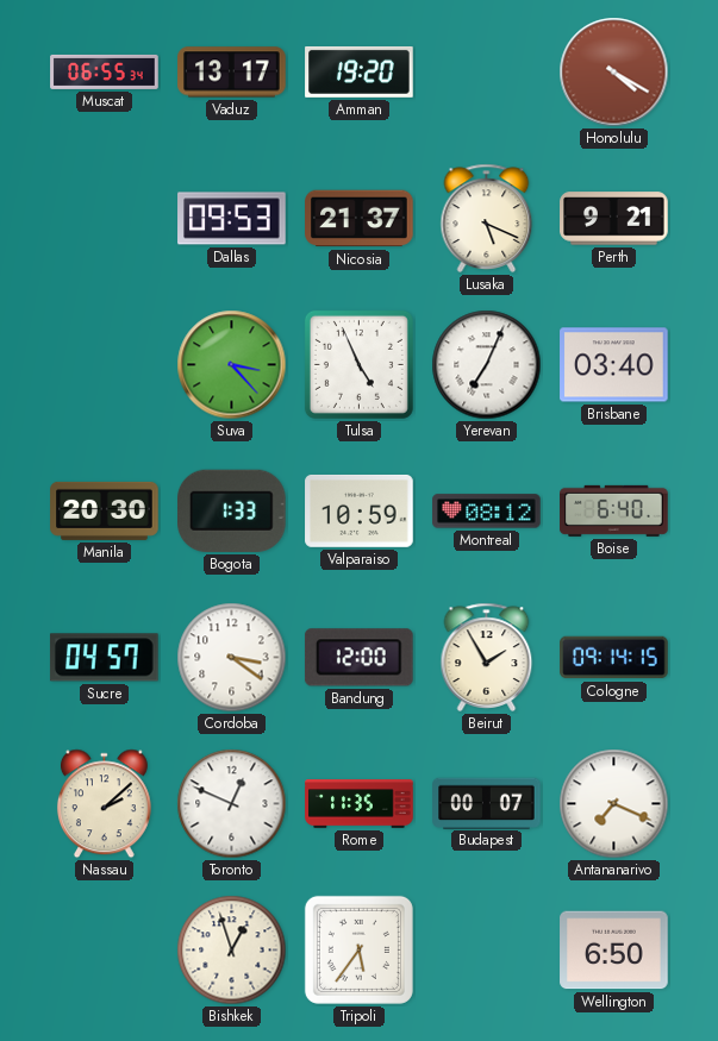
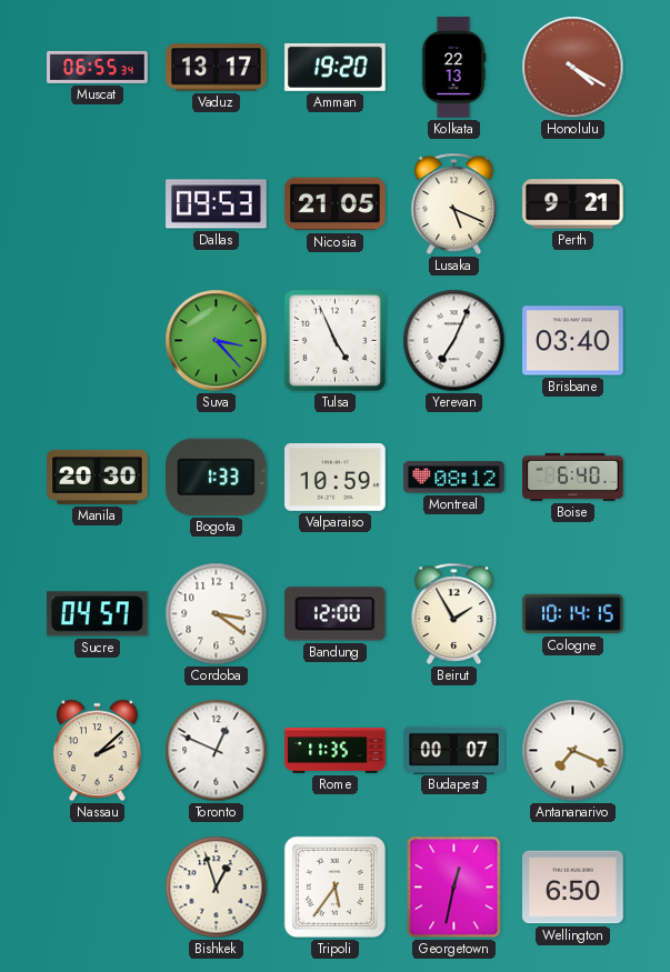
Kolkata: none -> 22:13 (453, 68)
Nicosia: 21:37 -> 21:05 (336, 204)
Cologne: 09:14 -> 10:14 (573, 614)
Georgetown: none -> 12:32 (454, 888)
